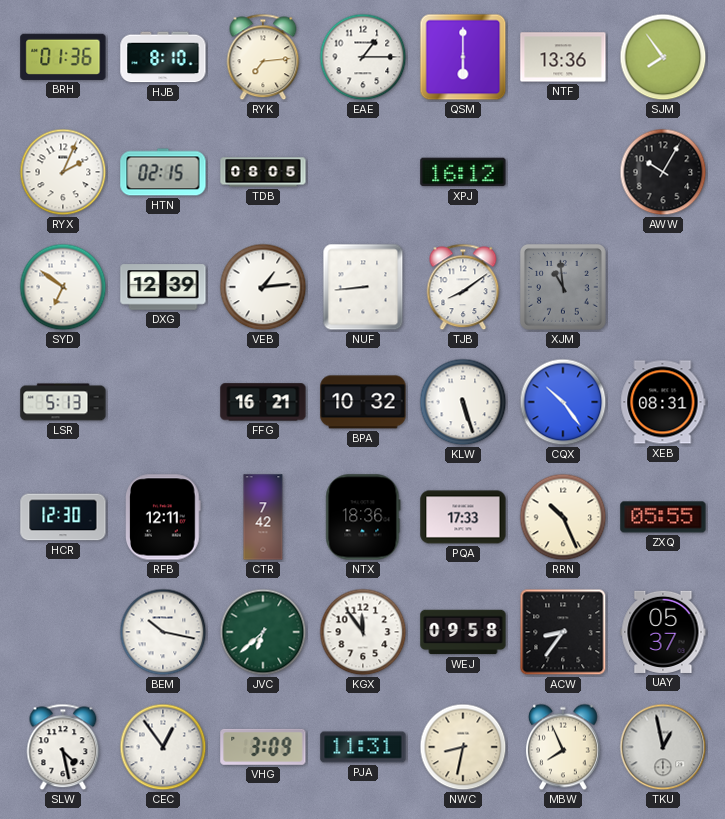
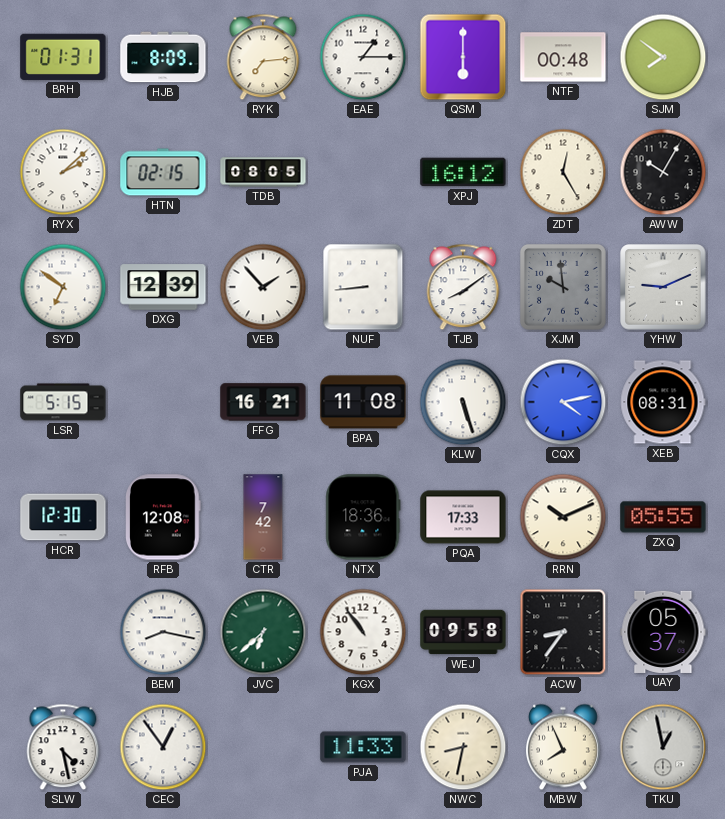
BRH: 01:36 -> 01:31 (63, 57)
HJB: 8:10 -> 8:09 (163, 57)
NTF: 13:36 -> 00:48 (563, 57)
SJM: 7:54 -> 7:51 (663, 57)
RYX: 2:04 -> 2:08 (63, 172)
ZDT: none -> 12:25 (563, 172)
VEB: 1:14 -> 1:53 (263, 287)
XJM: 10:59 -> 9:59 (563, 287)
YHW: none -> 9:11 (663, 287)
LSR: 5:13 -> 5:15 (63, 402)
BPA: 10:32 -> 11:08 (363, 402)
CQX: 10:24 -> 4:13 (563, 402)
RFB: 12:11 -> 12:08 (163, 517)
RRN: 10:26 -> 10:11 (563, 517)
BEM: 10:17 -> 8:17 (163, 632)
KGX: 11:54 -> 10:54 (363, 632)
VHG: 3:09 -> none (263, 747)
PJA: 11:31 -> 11:33 (363, 747)
